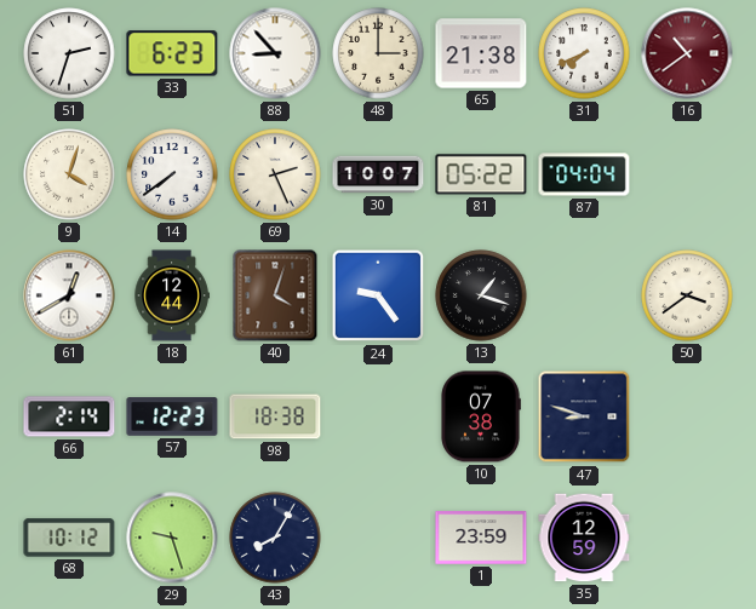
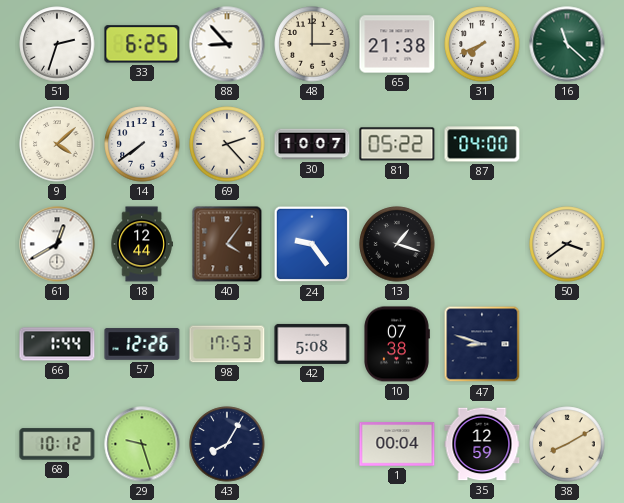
33: 6:23 -> 6:25 (142, 44)
16: 10:39 -> 11:22 (567, 44)
16 dial: burgundy -> green (567, 44)
9: 4:03 -> 4:08 (57, 144)
69: 2:26 -> 2:23 (227, 144)
87: 04:04 -> 04:00 (482, 144)
40: 4:03 -> 4:06 (227, 244)
66: 2:14 -> 1:44 (57, 344)
57: 12:23 -> 12:26 (142, 344)
98: 18:38 -> 17:53 (227, 344)
42: none -> 5:08 (312, 344)
1: 23:59 -> 00:04 (397, 444)
38: none -> 8:10 (567, 444)
